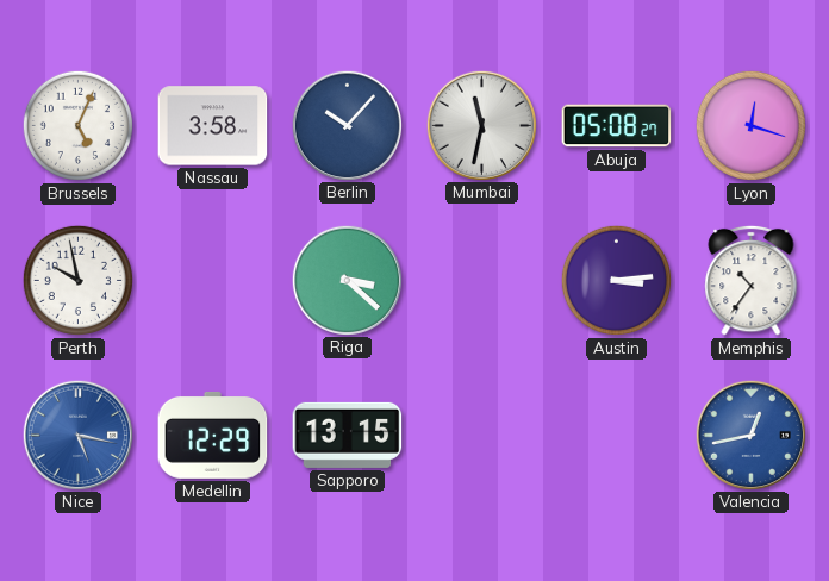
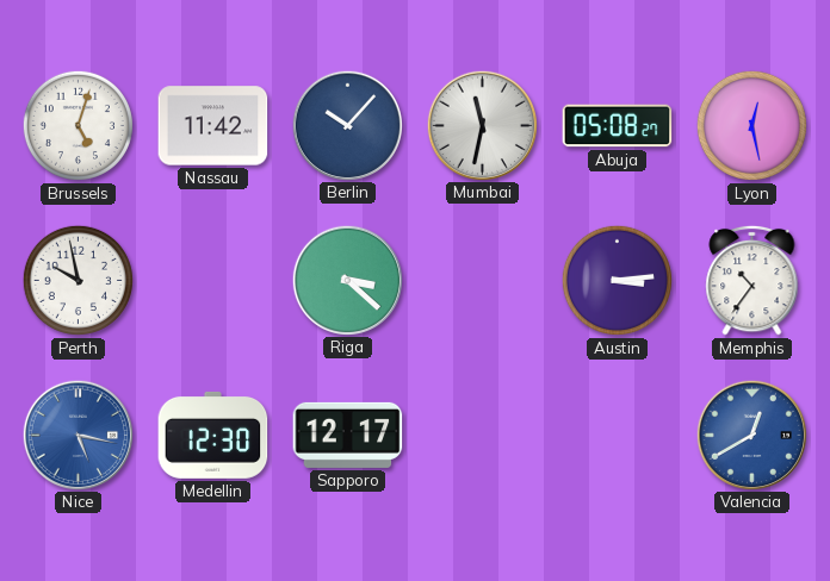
Brussels: 5:04 -> 5:03 (78, 125)
Nassau: 3:58 -> 11:42 (213, 126)
Lyon: 12:18 -> 12:28 (751, 125)
Medellin: 12:29 -> 12:30 (213, 435)
Sapporo: 13:15 -> 12:17 (348, 435)
Valencia: 12:43 -> 12:40 (751, 435)
